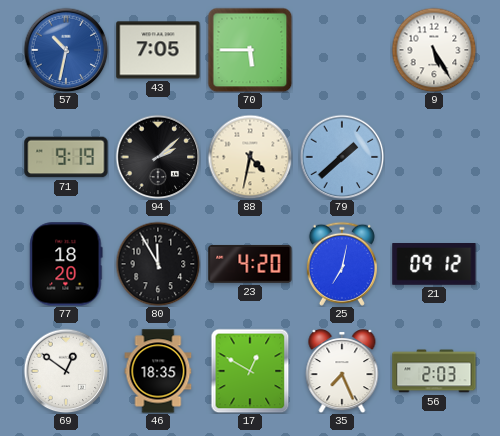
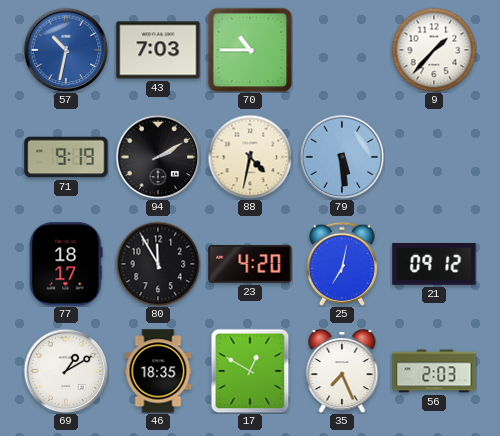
43: 7:05 -> 7:03 (158, 50)
70: 5:45 -> 10:45 (250, 50)
9: 5:25 -> 1:37 (434, 50)
94: 2:08 -> 2:10 (158, 157)
79: 1:38 -> 5:29 (342, 157)
77: 18:20 -> 18:17 (66, 264)
69: 12:51 -> 1:10 (66, 371)
